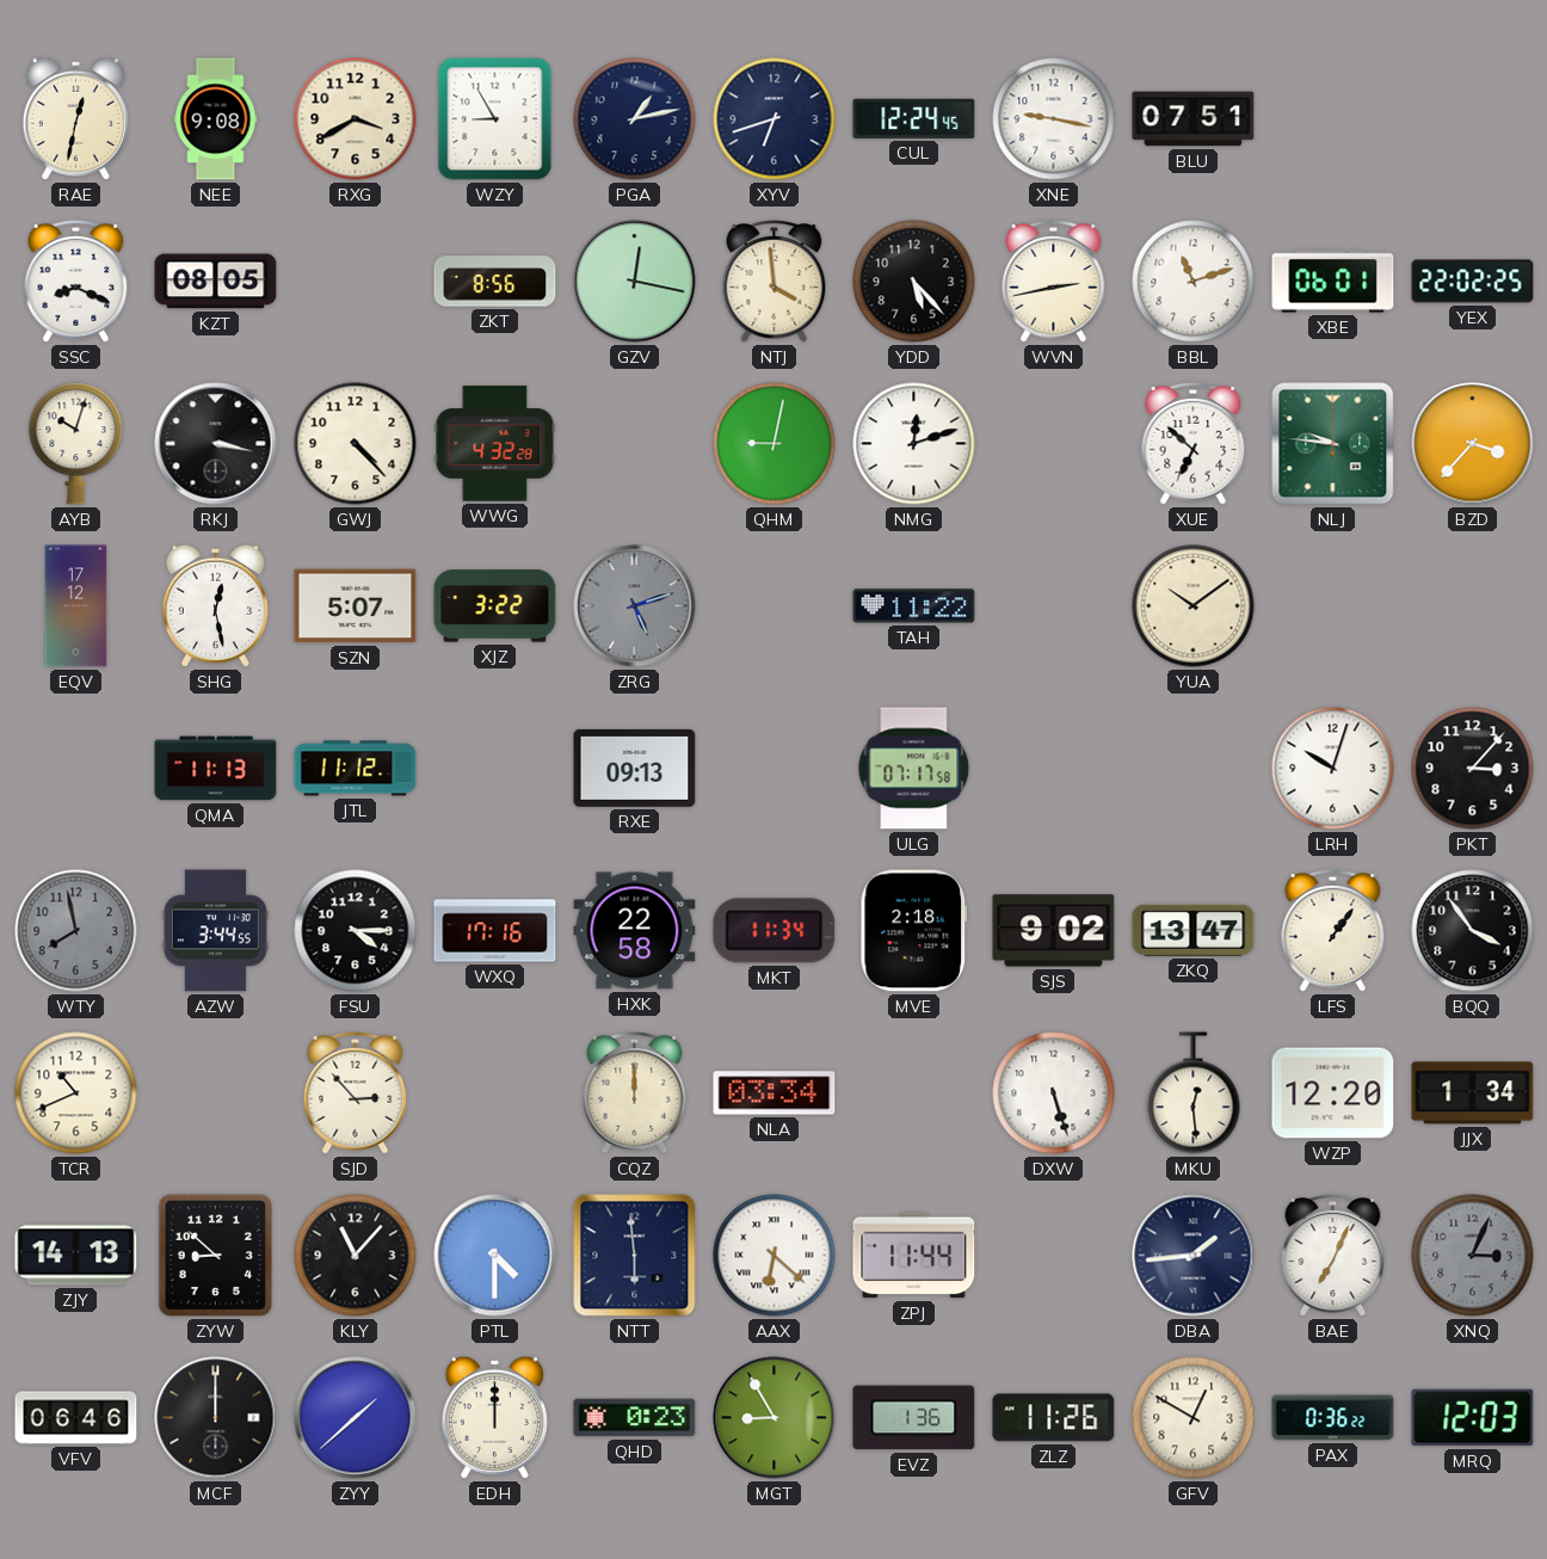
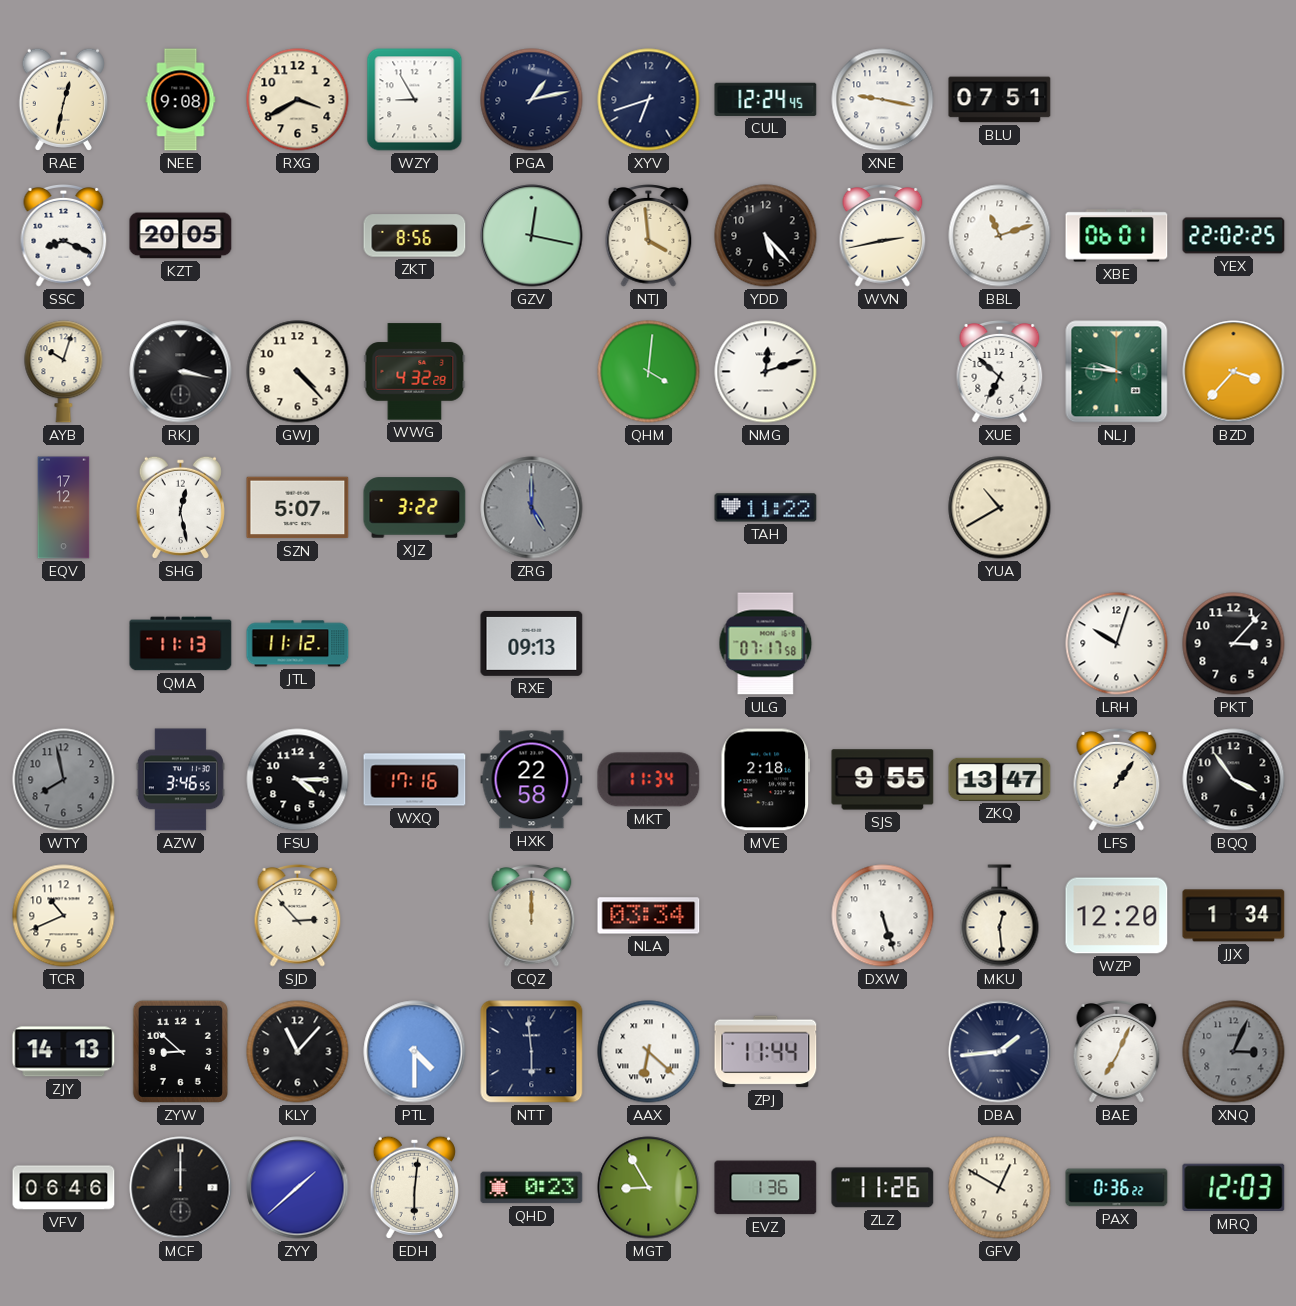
KZT: 08:05 -> 20:05 (181, 236)
QHM: 9:02 -> 4:01 (649, 372)
ZRG: 5:12 -> 5:00 (532, 508)
YUA: 10:09 -> 10:40 (1000, 508)
AZW: 3:44 -> 3:46 (180, 780)
SJS: 9:02 -> 9:55 (883, 780)
EDH: 12:00 -> 6:01 (414, 1187)
